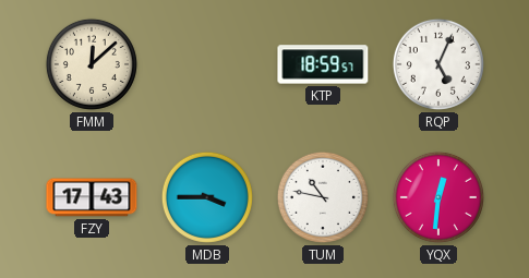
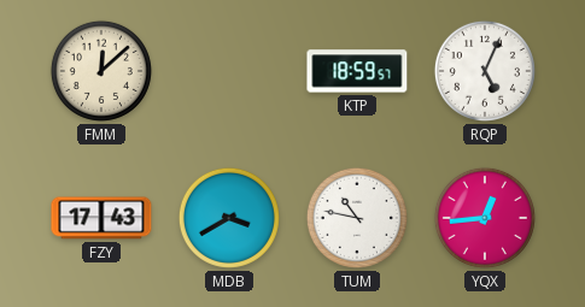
MDB: 3:45 -> 3:40 (229, 218)
YQX: 12:31 -> 12:44 (485, 218)
